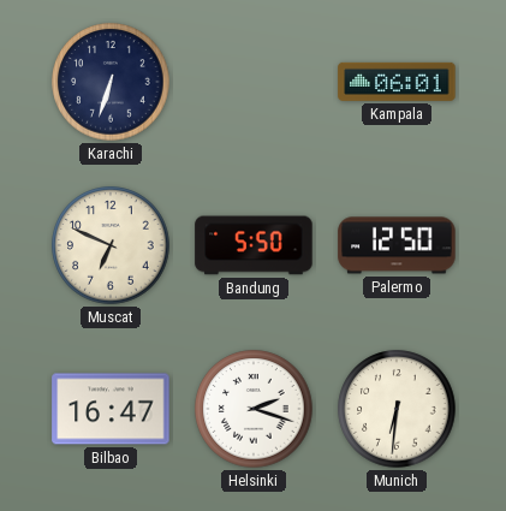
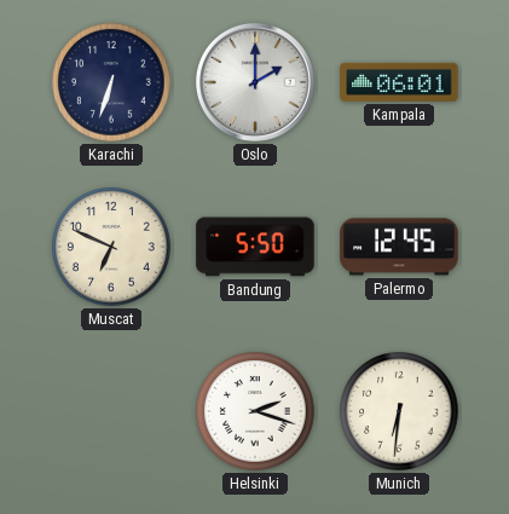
Oslo: none -> 2:00 (255, 82)
Palermo: 12:50 -> 12:45 (399, 247)
Bilbao: 16:47 -> none (111, 409)
